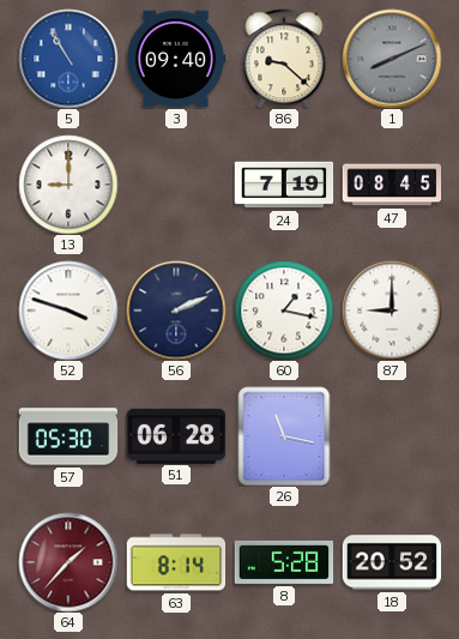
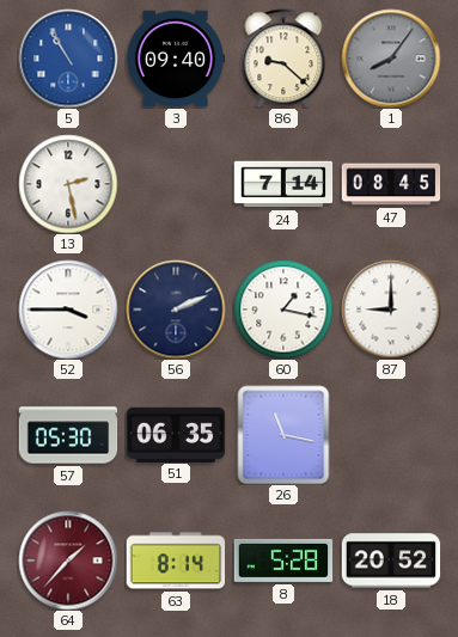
1: 8:11 -> 8:06 (391, 59)
13: 9:00 -> 2:28 (68, 184)
24: 7:19 -> 7:14 (283, 184)
52: 3:48 -> 3:45 (68, 310)
51: 06:28 -> 06:35 (176, 434)
